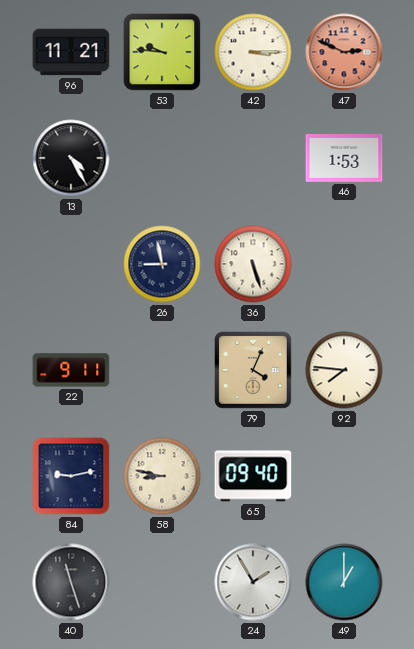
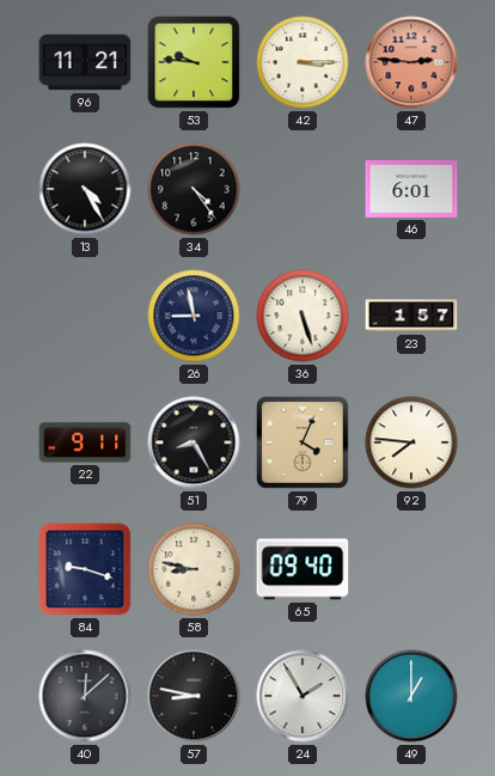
47: 2:49 -> 2:46 (411, 62)
34: none -> 4:24 (194, 189)
46: 1:53 -> 6:01 (411, 189)
23: none -> 1:57 (411, 316)
51: none -> 8:25 (194, 442)
84: 9:13 -> 9:18 (85, 569)
40: 11:27 -> 12:08 (85, 696)
57: none -> 8:47 (194, 696)
